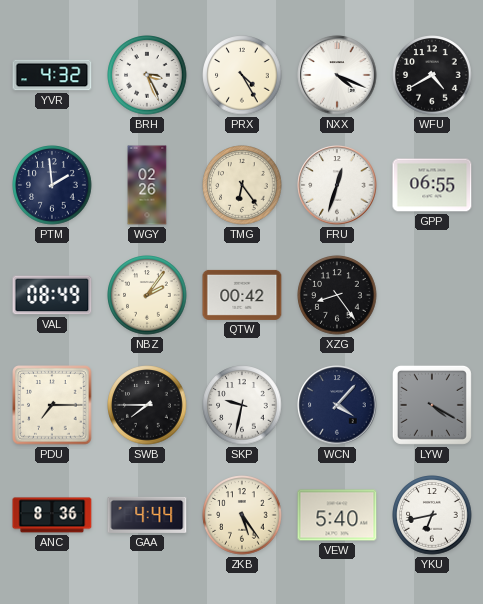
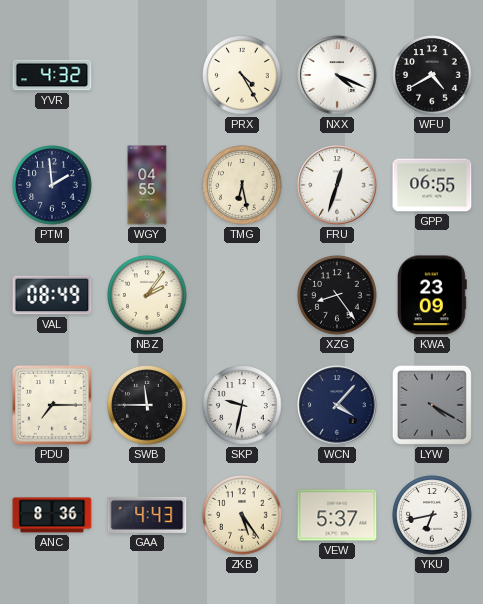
BRH: 3:26 -> none (147, 75)
WGY: 02:26 -> 04:55 (147, 185)
TMG: 6:24 -> 6:28 (242, 185)
QTW: 00:42 -> none (242, 295)
KWA: none -> 23:09 (432, 295)
SWB: 7:45 -> 11:45 (147, 405)
GAA: 4:44 -> 4:43 (147, 515)
VEW: 5:40 -> 5:37 (337, 515)
